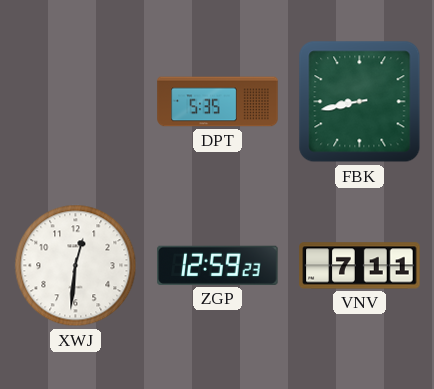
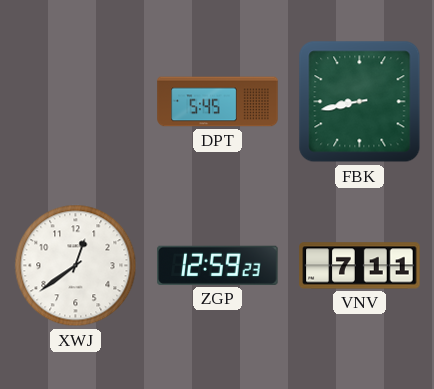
DPT: 5:35 -> 5:45 (218, 102)
XWJ: 12:31 -> 12:39 (76, 266)
